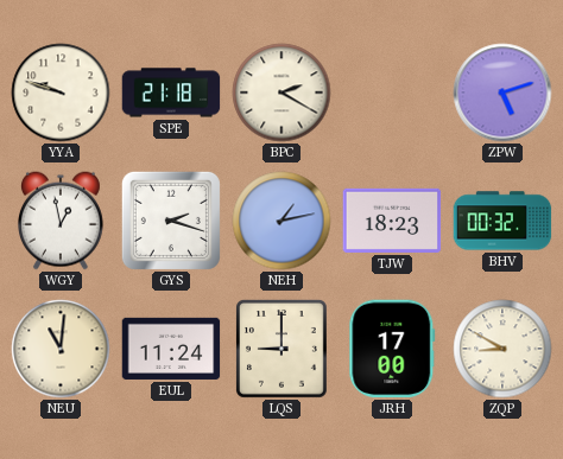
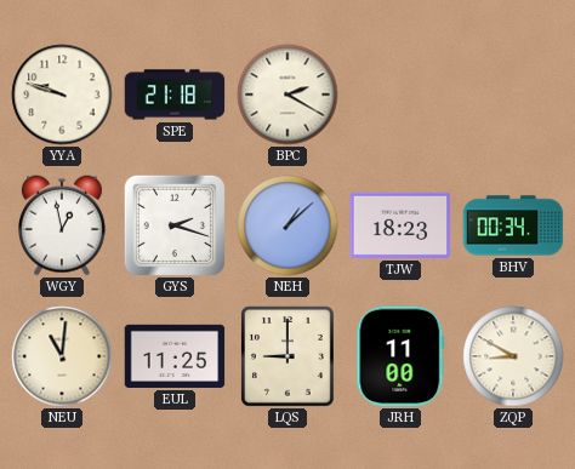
ZPW: 5:12 -> none (502, 93)
NEH: 1:13 -> 1:08 (287, 225)
BHV: 00:32 -> 00:34 (513, 225)
EUL: 11:24 -> 11:25 (175, 356)
JRH: 17:00 -> 11:00 (400, 356)
